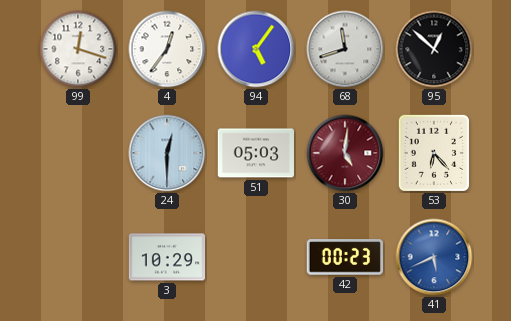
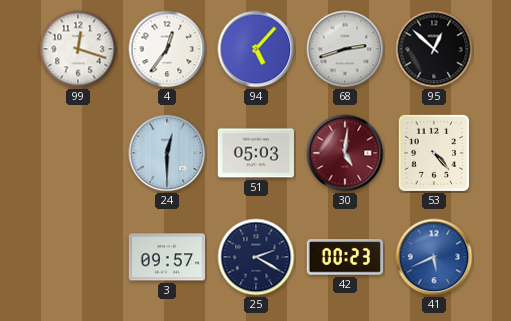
94: 5:06 -> 5:07 (256, 49)
68: 11:42 -> 2:42 (345, 49)
53: 6:23 -> 4:23 (434, 152)
3: 10:29 -> 09:57 (166, 257)
25: none -> 2:20 (256, 257)
